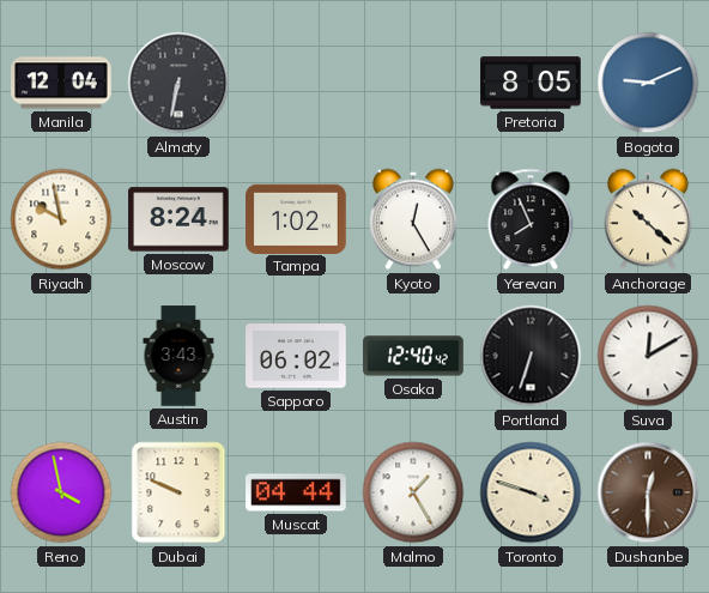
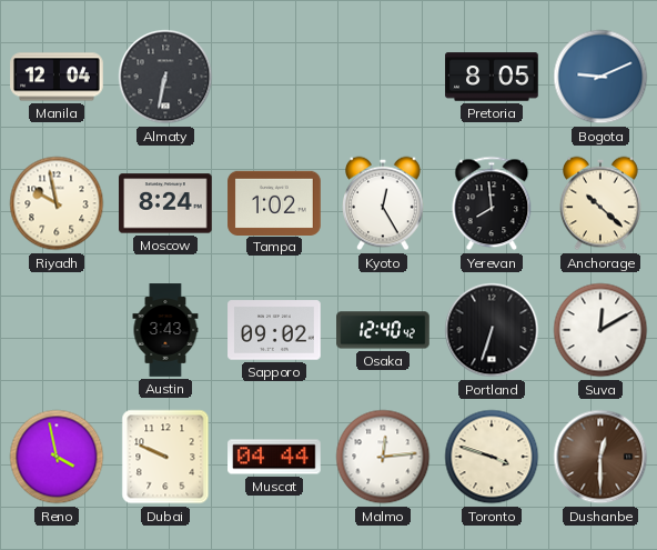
Yerevan: 7:56 -> 7:59 (492, 203)
Sapporo: 06:02 -> 09:02 (274, 330)
Malmo: 1:25 -> 12:14 (383, 457)
